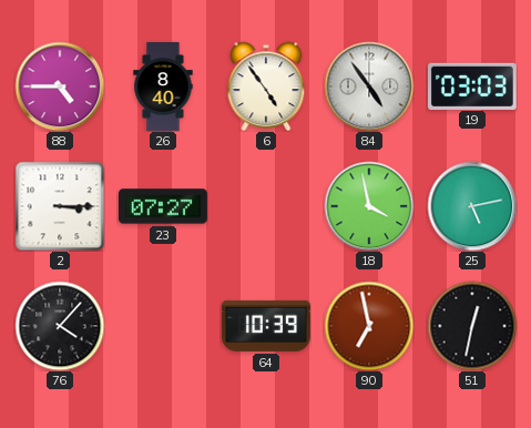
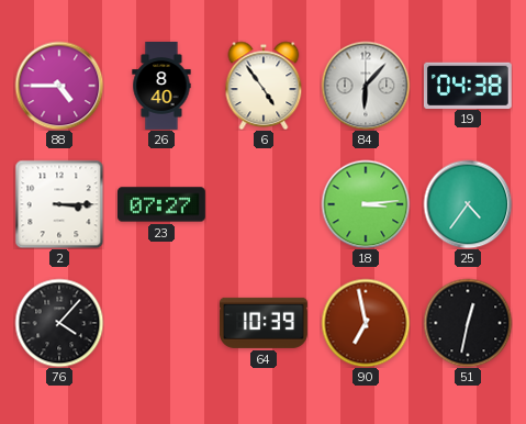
84: 4:54 -> 6:07 (366, 86)
19: 03:03 -> 04:38 (468, 85)
18: 3:58 -> 3:14 (366, 204)
25: 5:13 -> 4:36 (468, 204)
